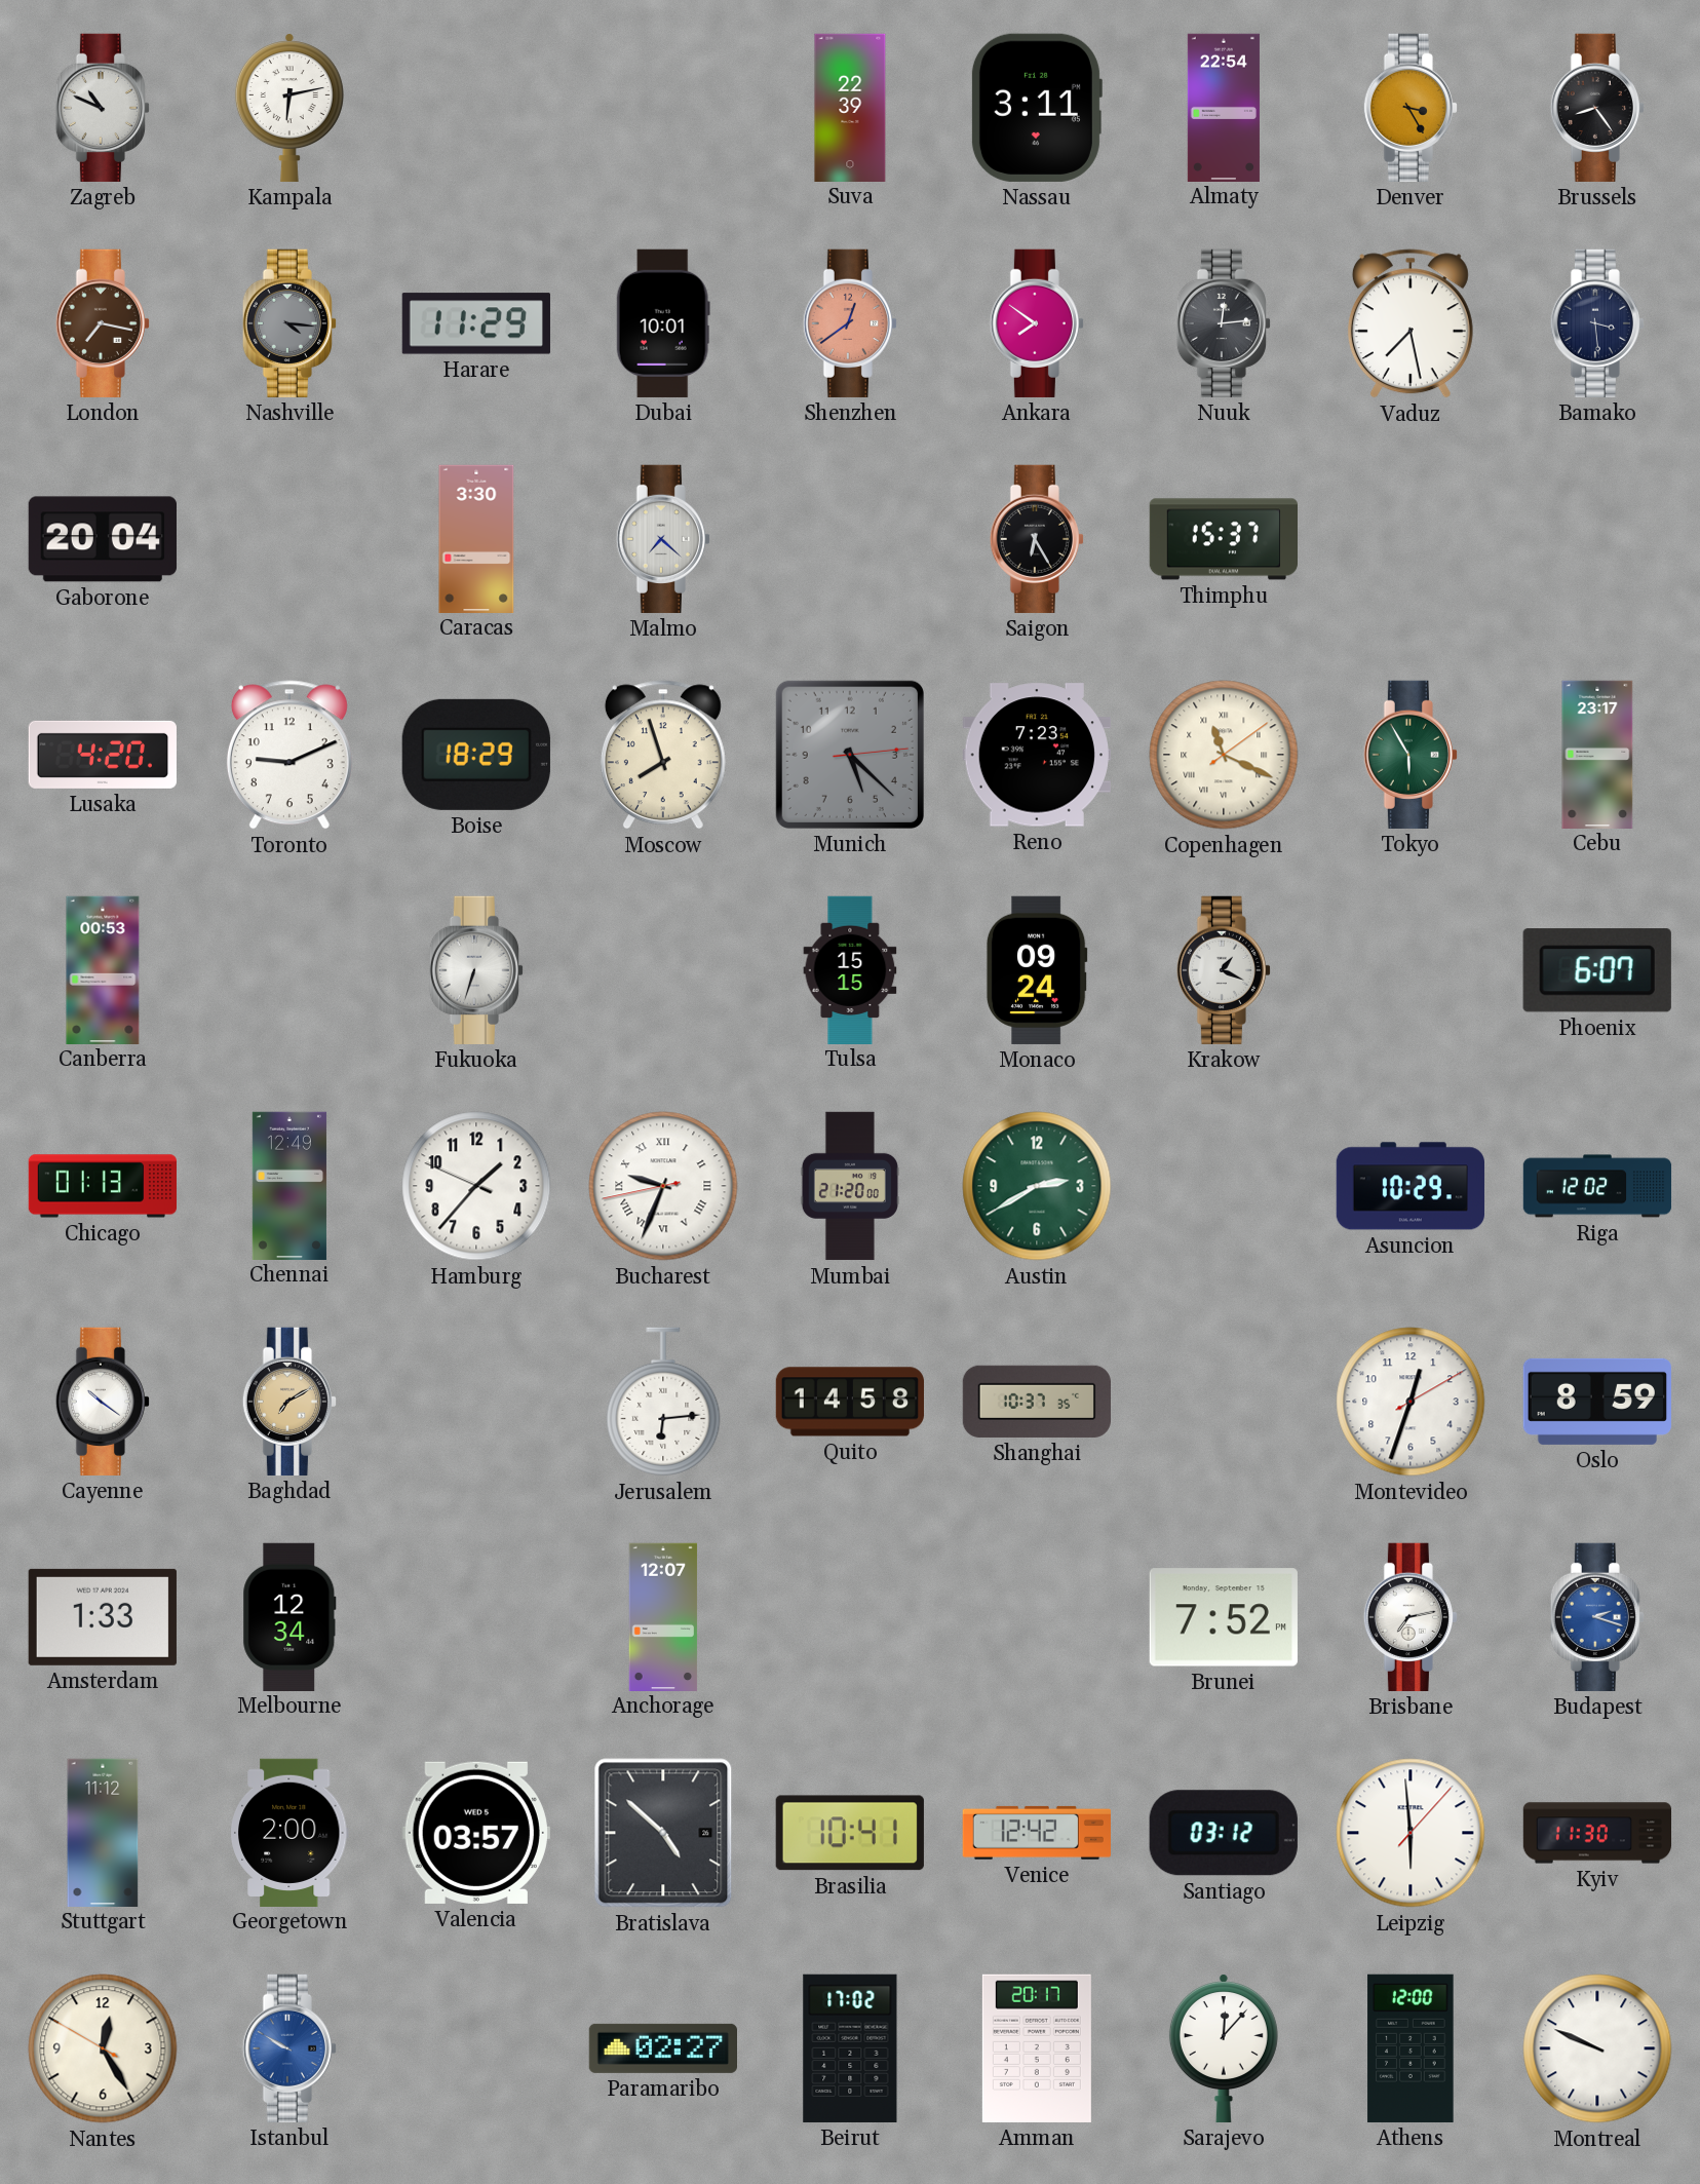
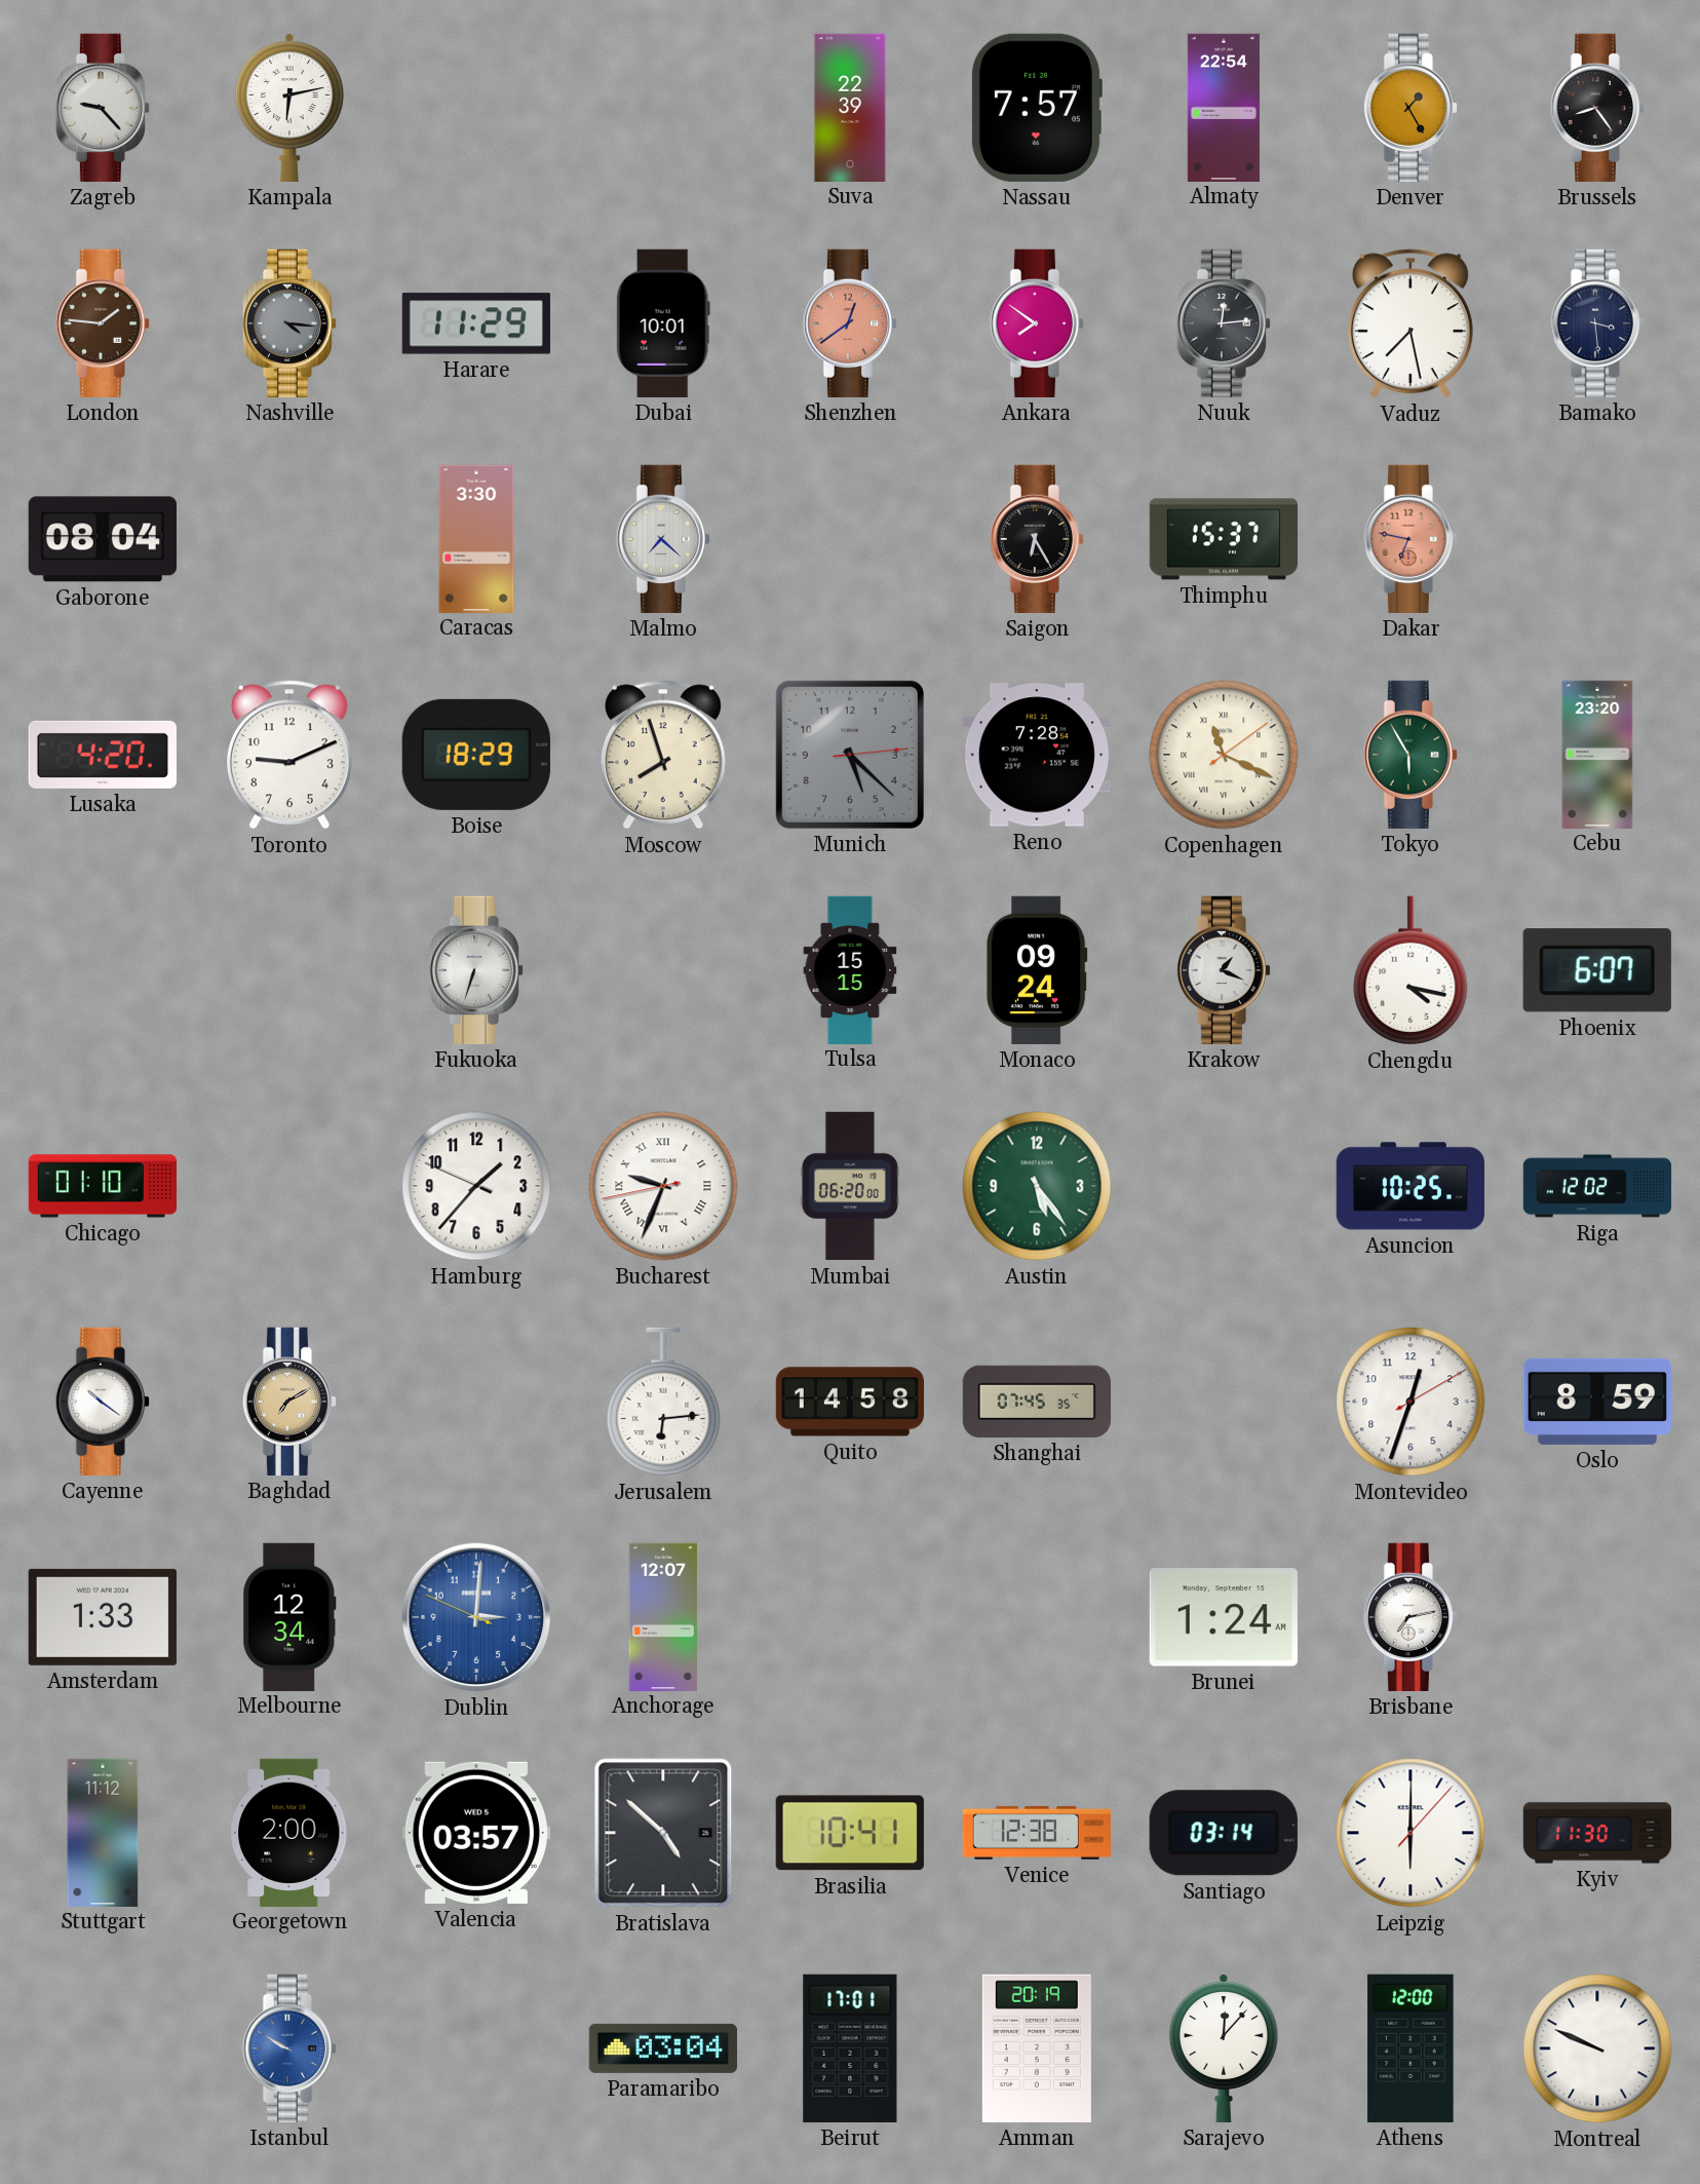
Zagreb: 10:49 -> 9:23 (103, 108)
Nassau: 3:11 -> 7:57 (1036, 108)
Denver: 3:25 -> 1:25 (1411, 108)
London: 7:17 -> 1:46 (103, 323)
Gaborone: 20:04 -> 08:04 (103, 539)
Dakar: none -> 6:47 (1411, 539)
Reno: 7:23 -> 7:28 (1037, 755)
Cebu: 23:17 -> 23:20 (1597, 754)
Canberra: 00:53 -> none (103, 969)
Chengdu: none -> 4:17 (1411, 970)
Chicago: 01:13 -> 01:10 (102, 1186)
Chennai: 12:49 -> none (289, 1185)
Mumbai: 21:20 -> 06:20 (850, 1186)
Austin: 2:40 -> 5:24 (1037, 1186)
Asuncion: 10:29 -> 10:25 (1411, 1186)
Shanghai: 10:37 -> 07:45 (1036, 1402)
Dublin: none -> 3:00 (476, 1617)
Brunei: 7:52 -> 1:24 (1224, 1617)
Budapest: 2:18 -> none (1597, 1617)
Venice: 12:42 -> 12:38 (1037, 1833)
Santiago: 03:12 -> 03:14 (1224, 1833)
Leipzig: 5:59 -> 6:00 (1411, 1833)
Nantes: 12:24 -> none (103, 2048)
Paramaribo: 02:27 -> 03:04 (662, 2048)
Beirut: 17:02 -> 17:01 (850, 2048)
Amman: 20:17 -> 20:19 (1037, 2048)
